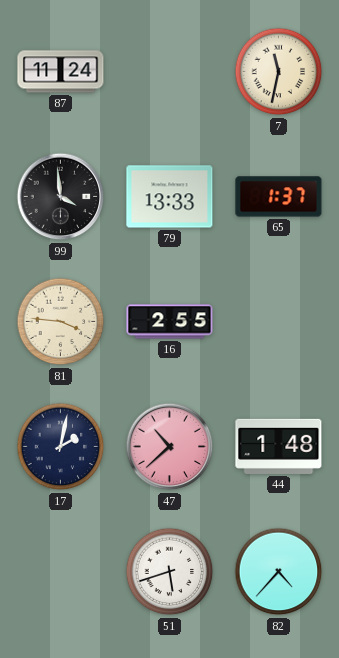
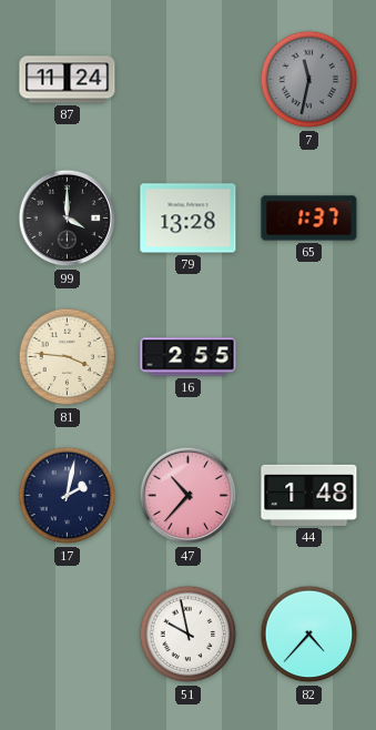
7 dial: cream -> grey (309, 80)
99: 3:59 -> 4:00 (68, 219)
79: 13:33 -> 13:28 (189, 219)
47: 10:38 -> 10:37 (189, 496)
51: 5:42 -> 9:58 (189, 635)
